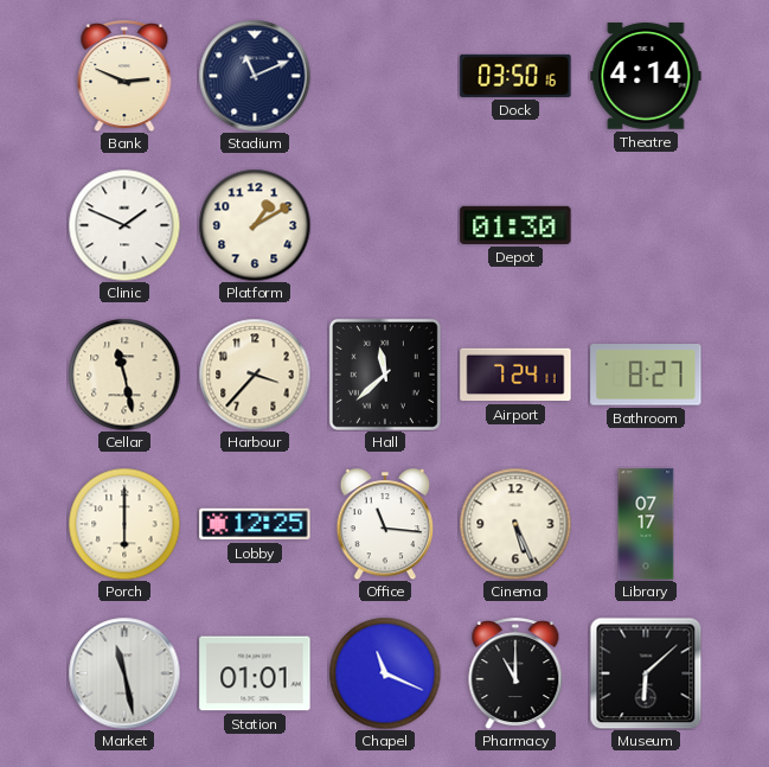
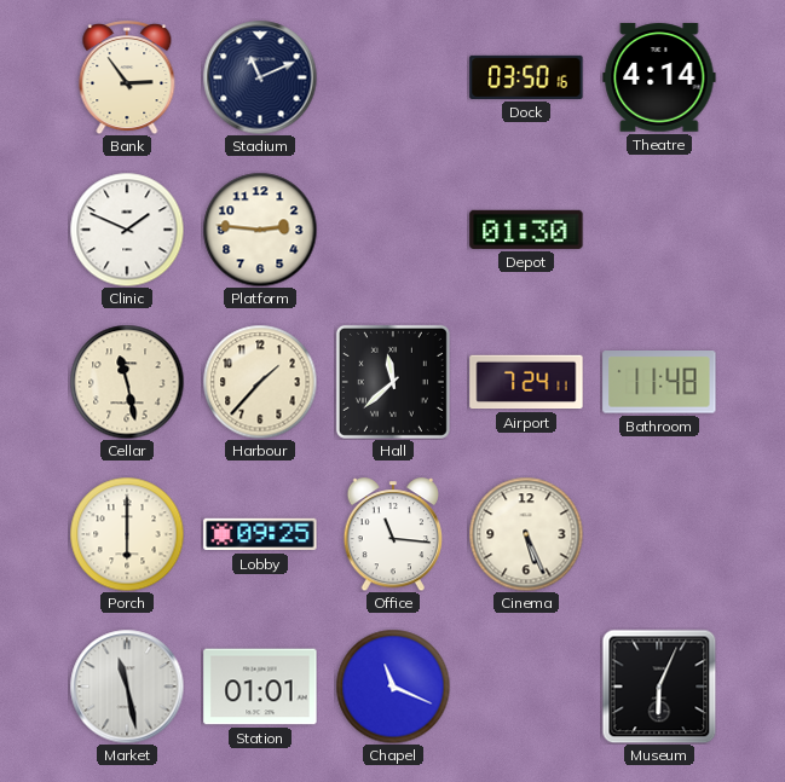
Bank: 2:49 -> 2:54 (127, 77)
Platform: 1:10 -> 2:46 (260, 230)
Harbour: 3:37 -> 1:37 (260, 382)
Bathroom: 8:27 -> 11:48 (659, 382)
Lobby: 12:25 -> 09:25 (260, 534)
Library: 07:17 -> none (646, 524)
Pharmacy: 11:00 -> none (515, 673)
Museum: 6:08 -> 6:04 (659, 687)
